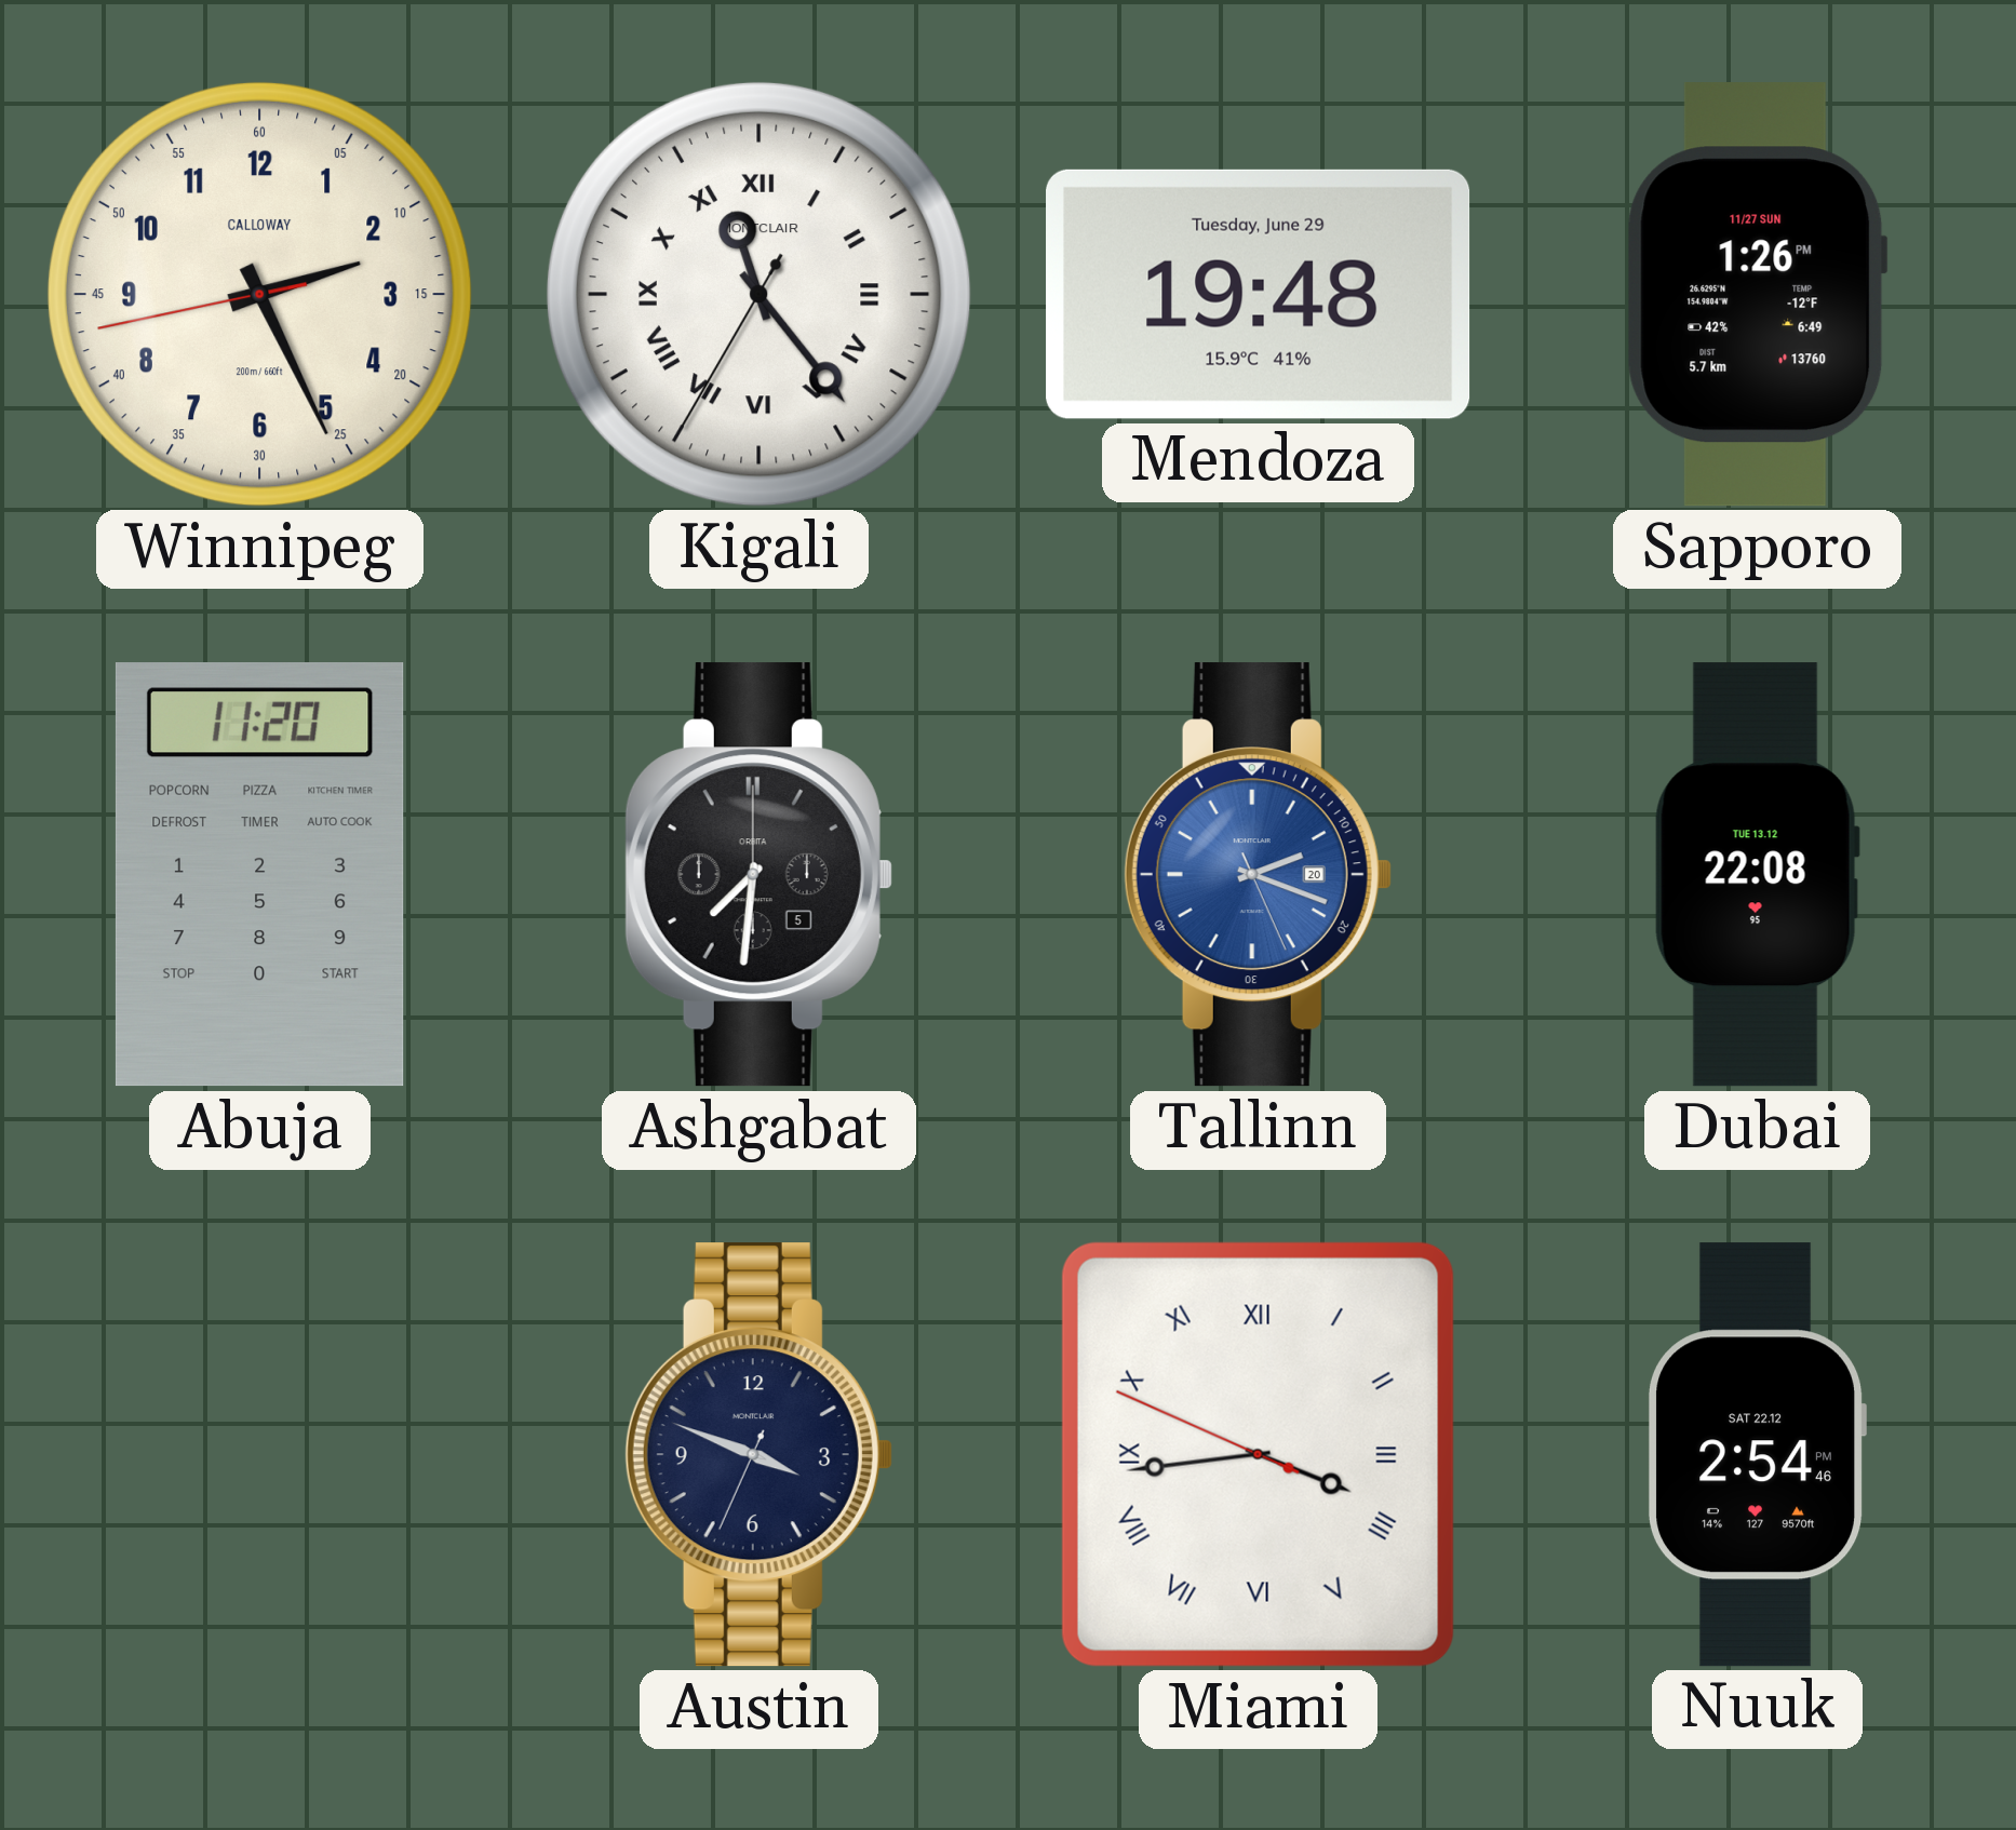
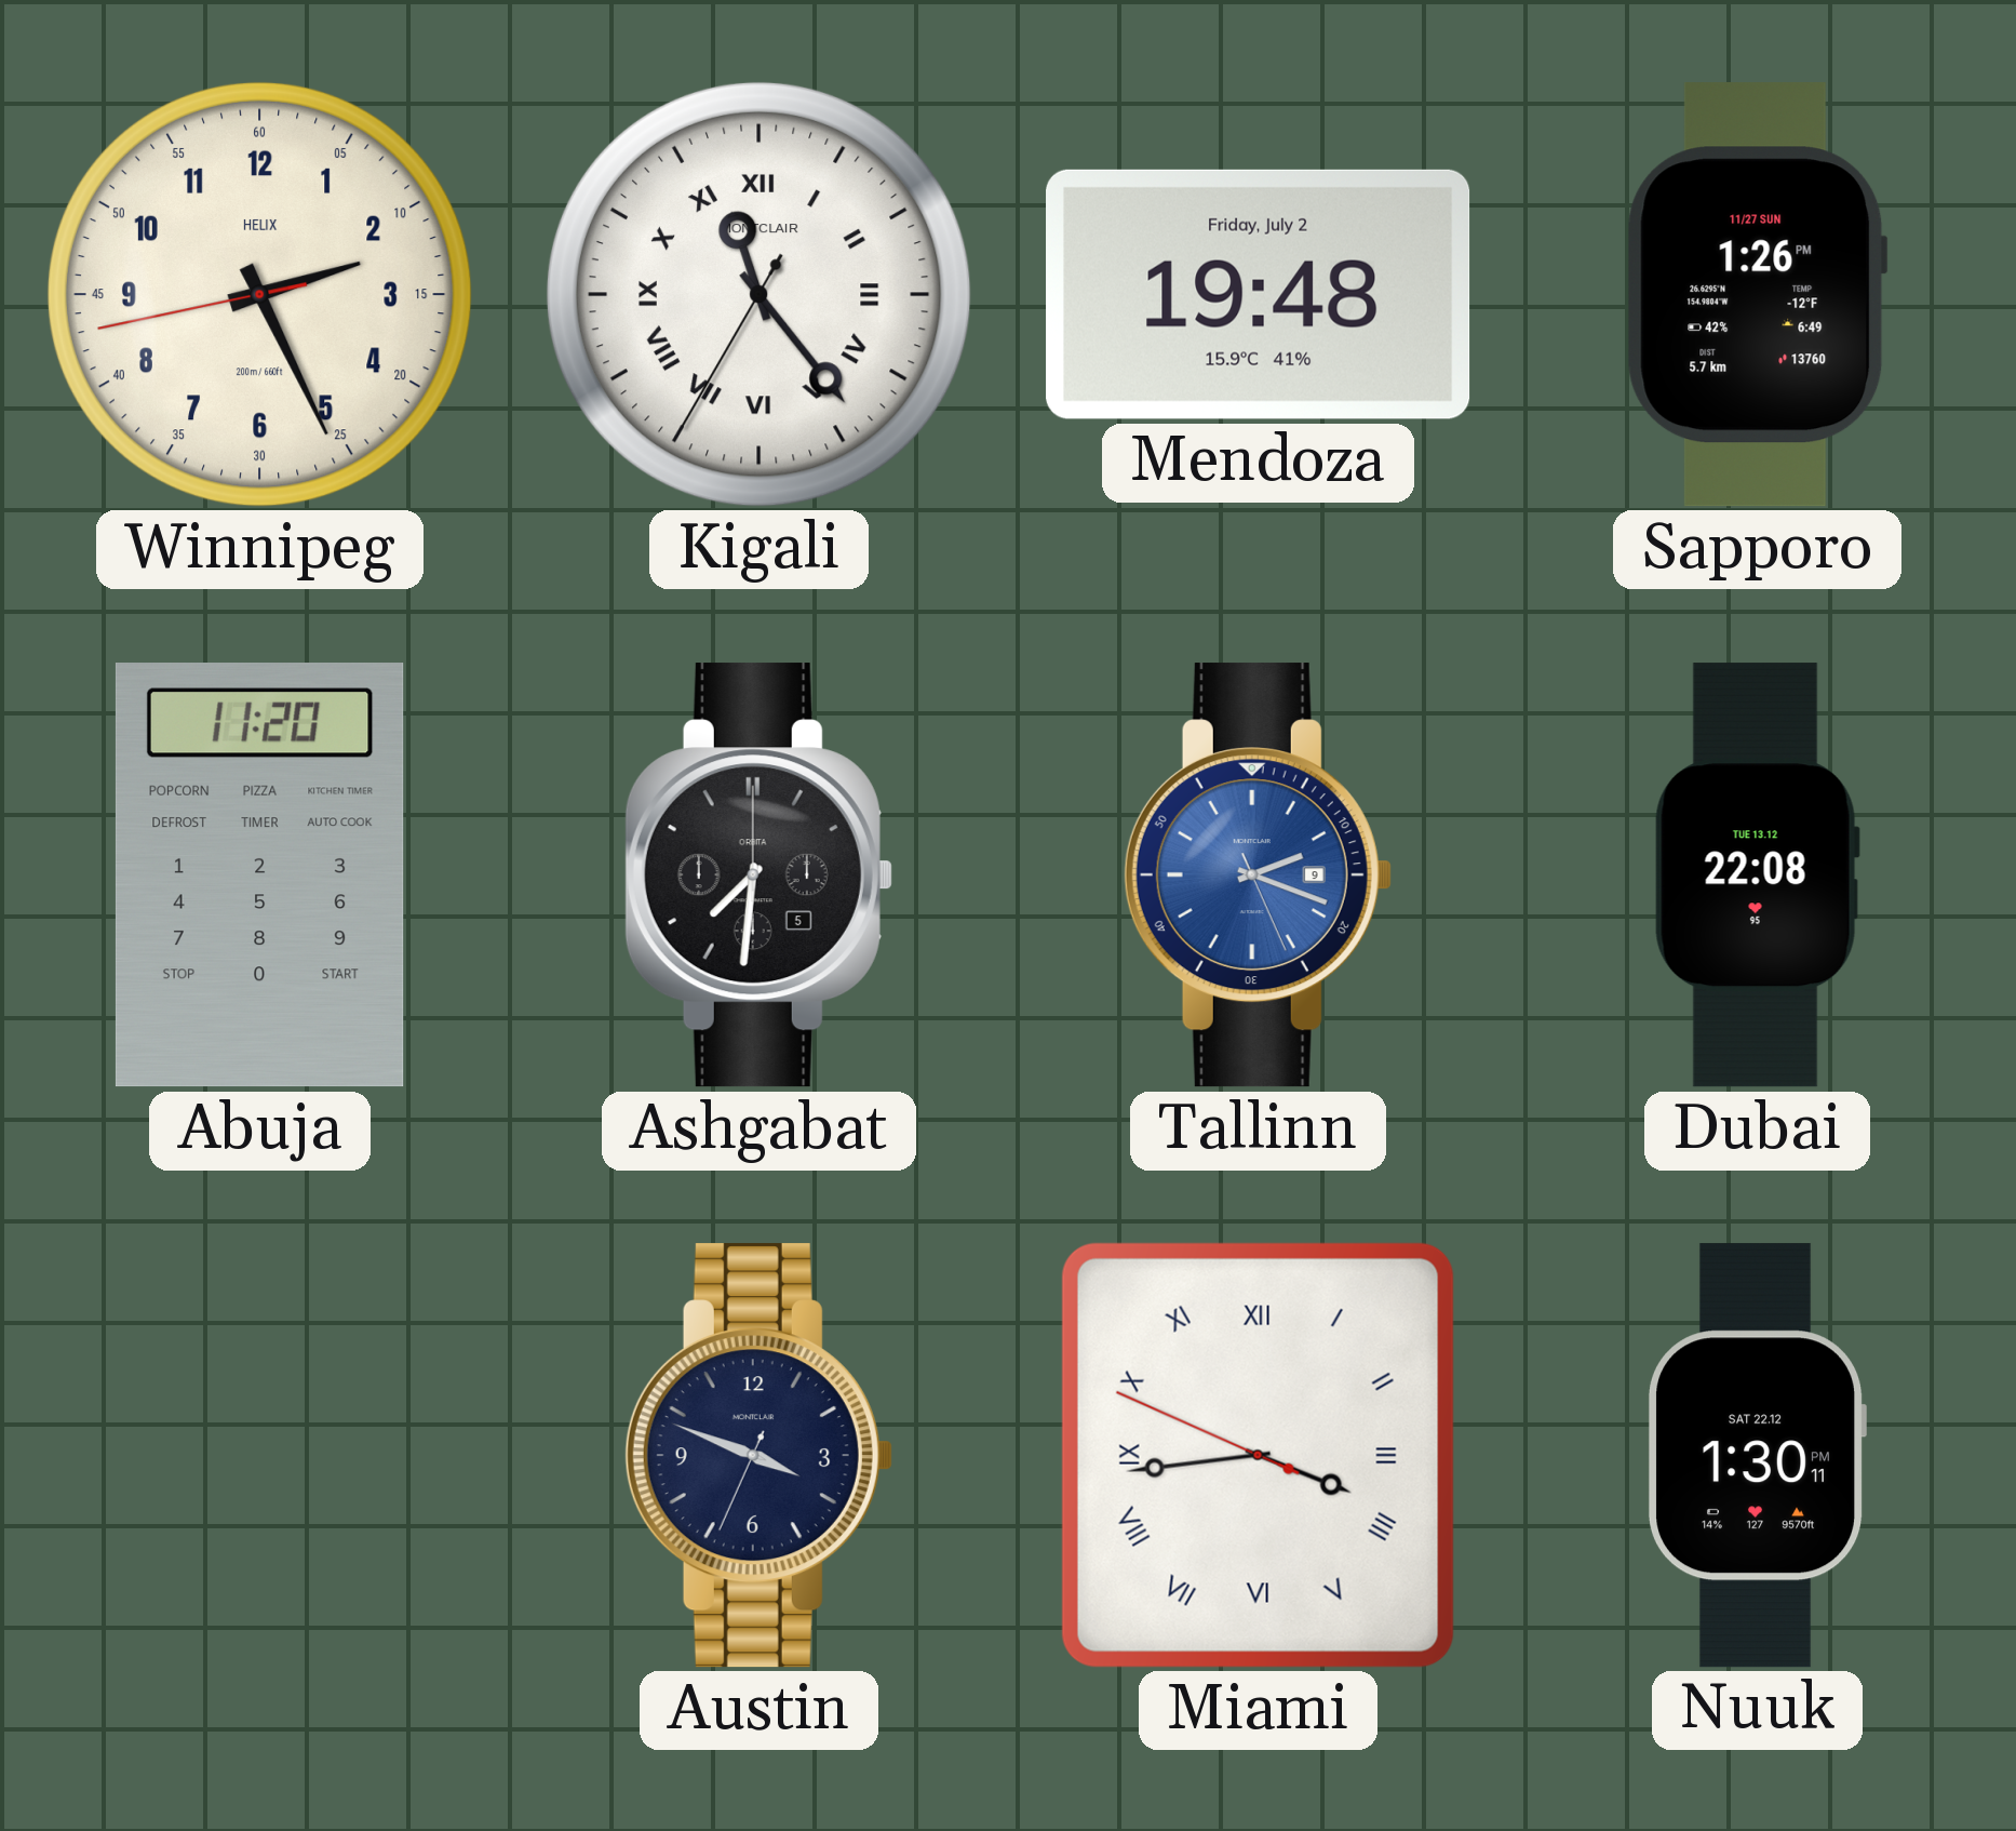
Winnipeg brand: CALLOWAY -> HELIX (259, 294)
Mendoza date: Tuesday, June 29 -> Friday, July 2 (1259, 294)
Tallinn date: 20 -> 9 (1258, 876)
Nuuk: 2:54 -> 1:30 (1757, 1456)
